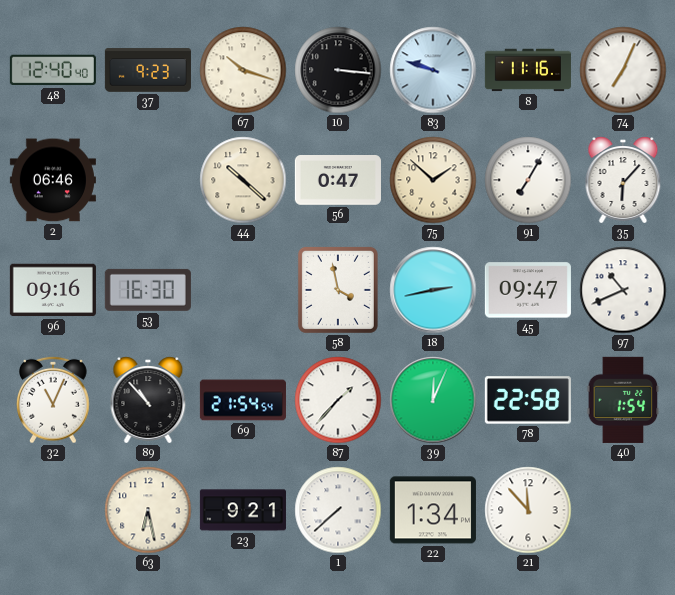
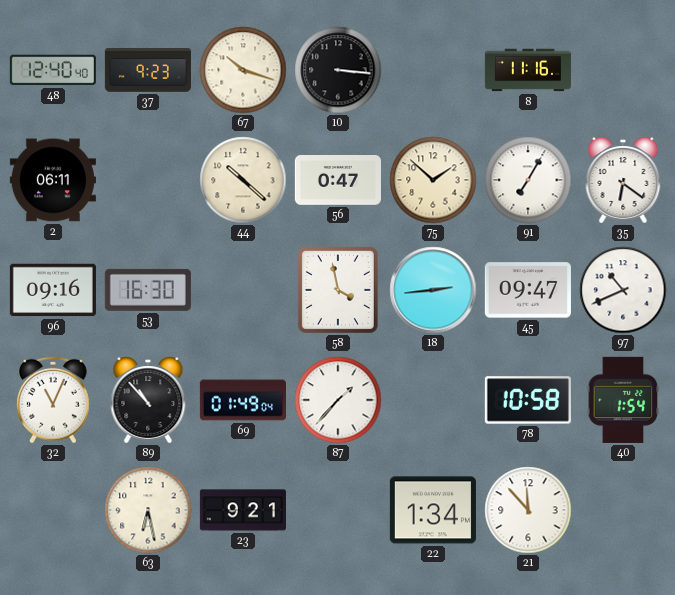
83: 9:48 -> none (433, 70)
74: 7:04 -> none (623, 70)
2: 06:46 -> 06:11 (53, 180)
35: 6:07 -> 6:21 (623, 180)
18: 2:43 -> 2:44 (433, 290)
69: 21:54 -> 01:49 (243, 400)
39: 12:04 -> none (433, 400)
78: 22:58 -> 10:58 (528, 400)
1: 7:38 -> none (338, 510)
